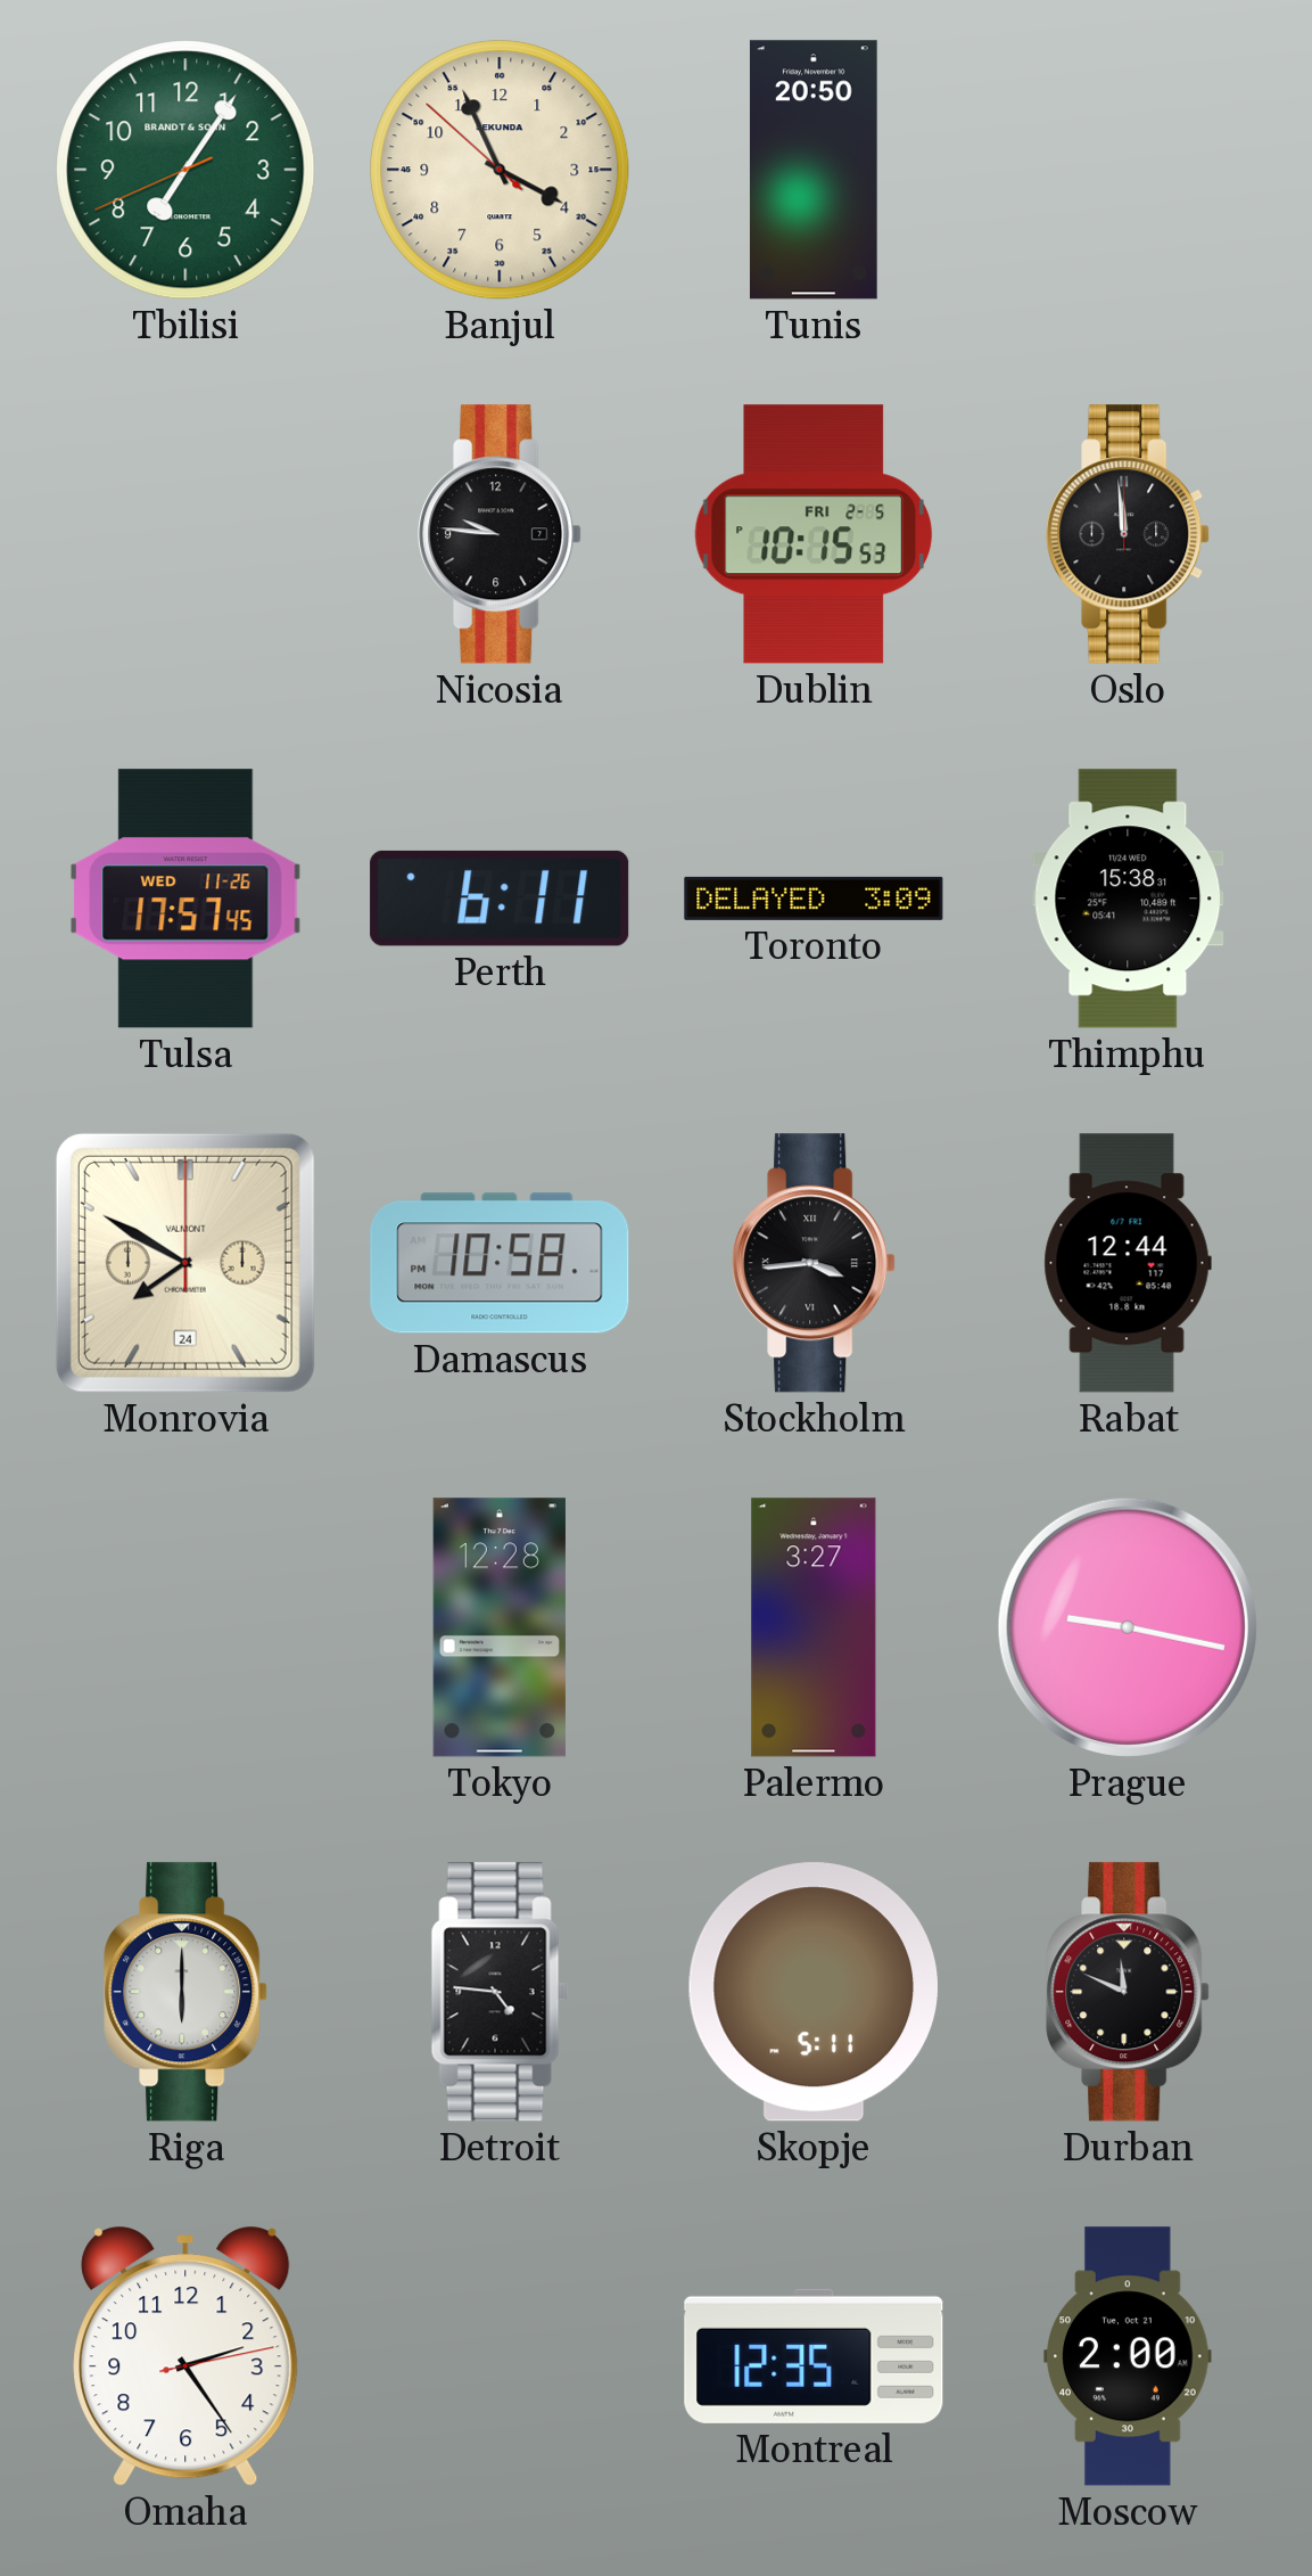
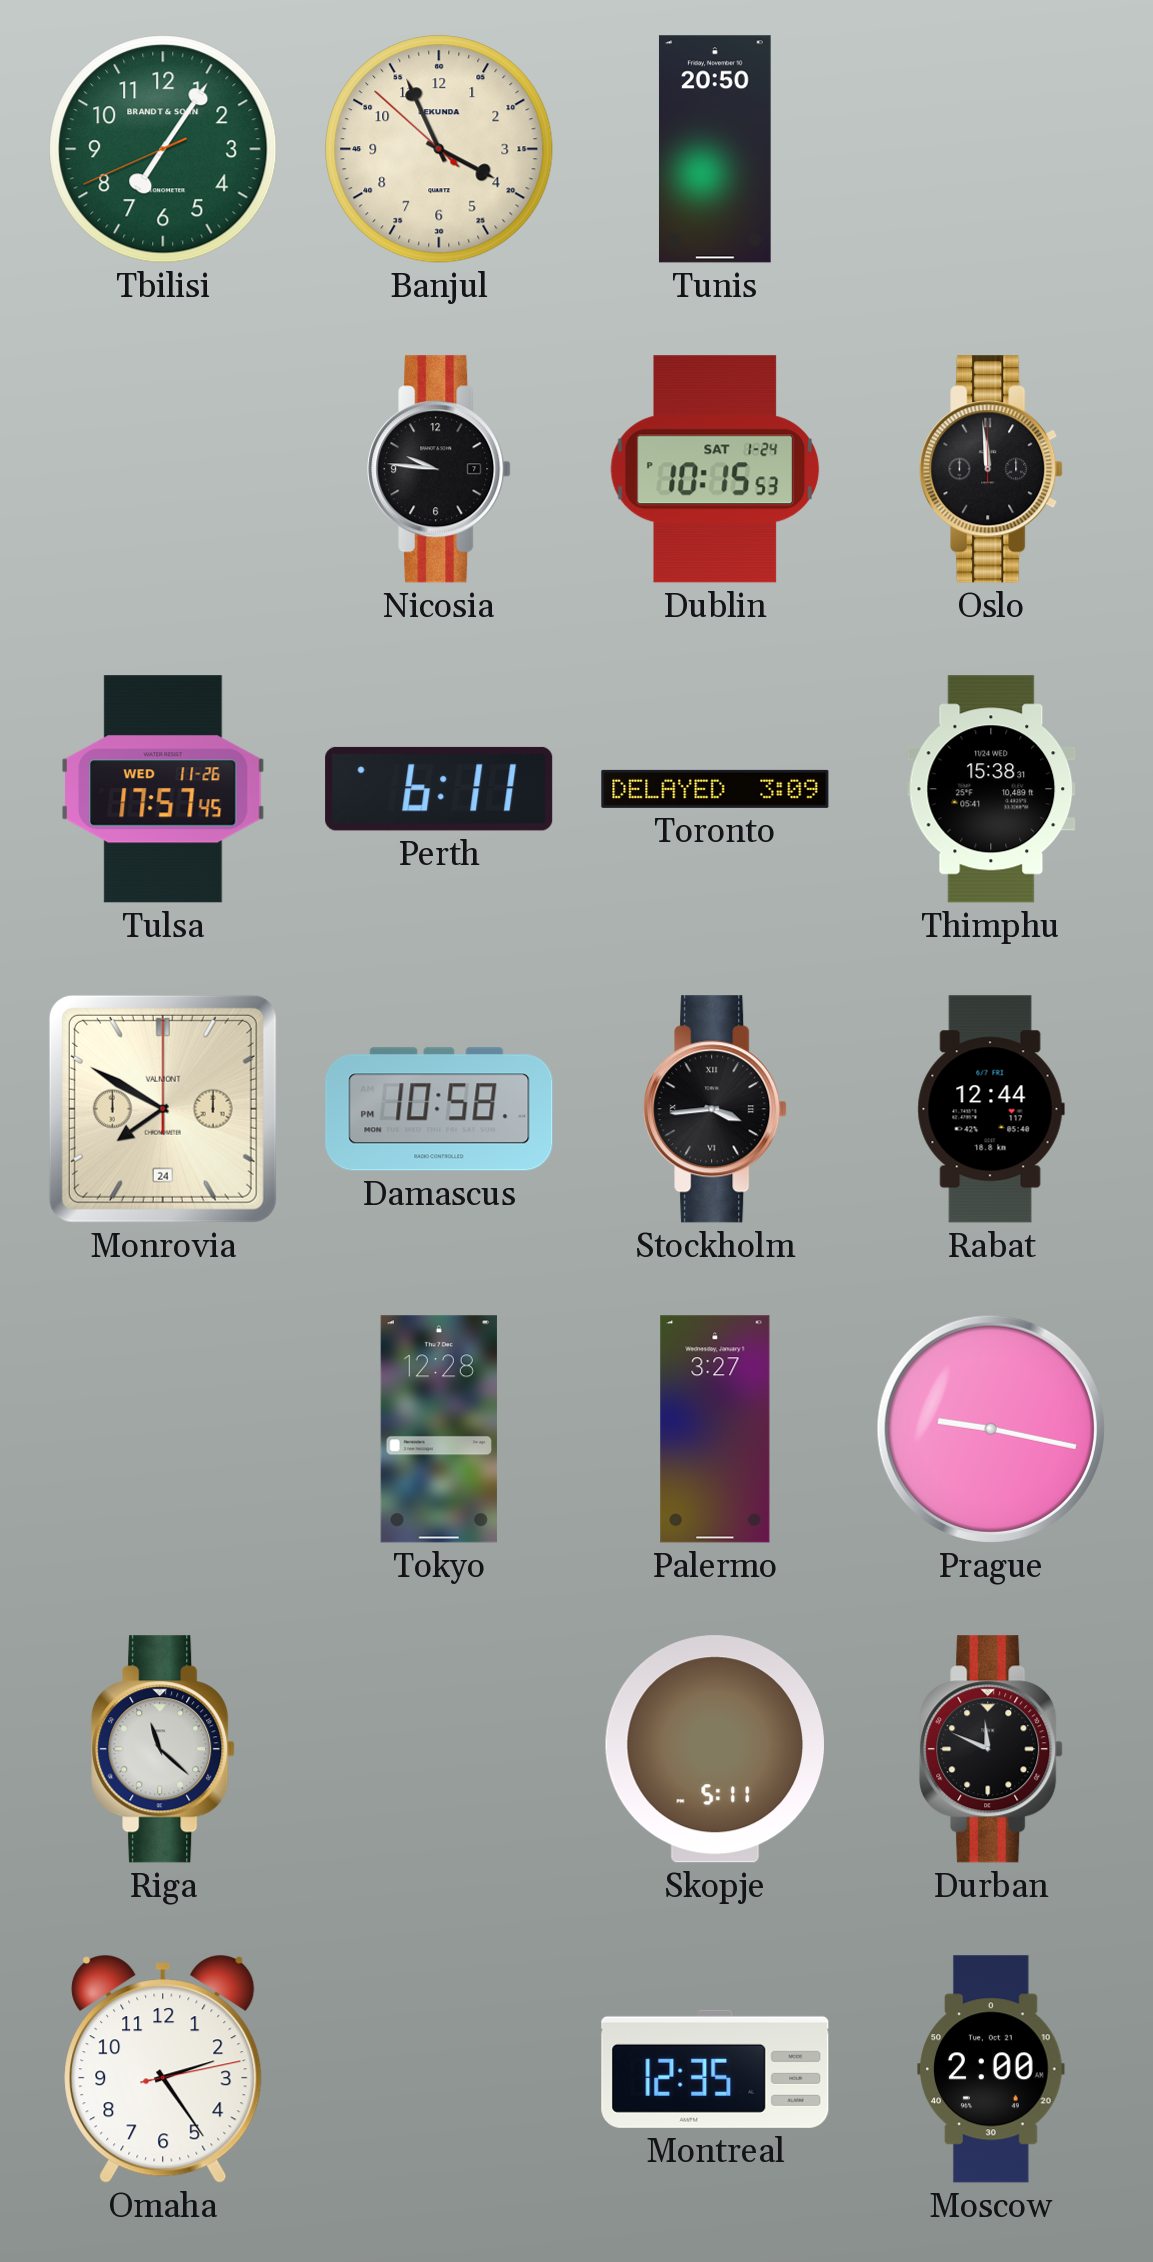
Dublin date: FRI 2-5 -> SAT 1-24 (715, 469)
Riga: 6:00 -> 11:22 (163, 1749)
Detroit: 4:46 -> none (500, 1992)
